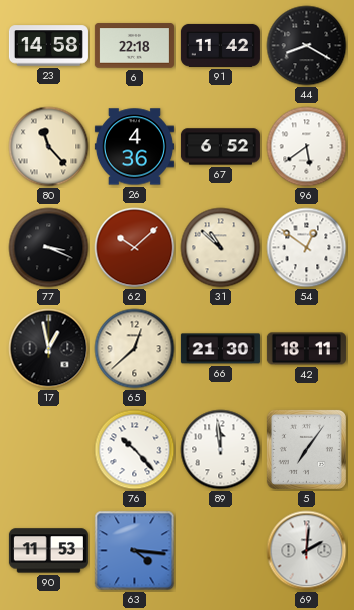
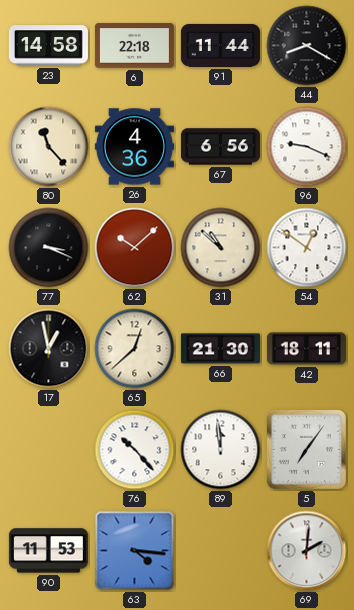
91: 11:42 -> 11:44 (220, 45)
67: 6:52 -> 6:56 (220, 147)
96: 5:39 -> 9:19 (307, 147)
